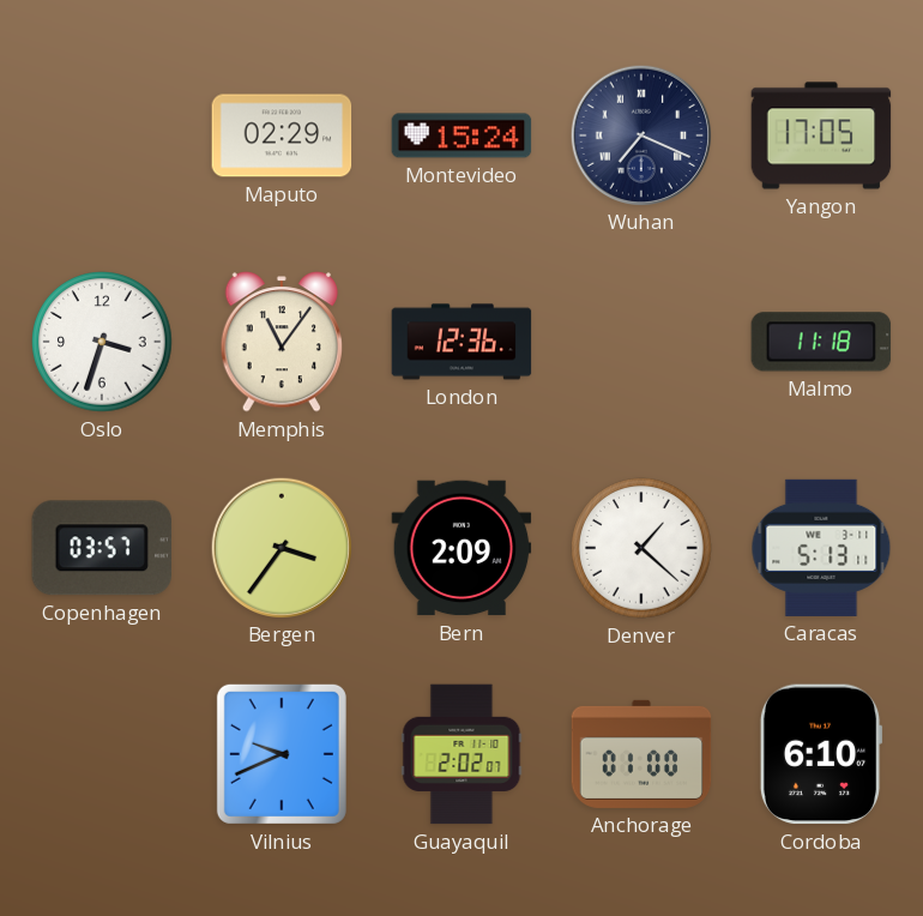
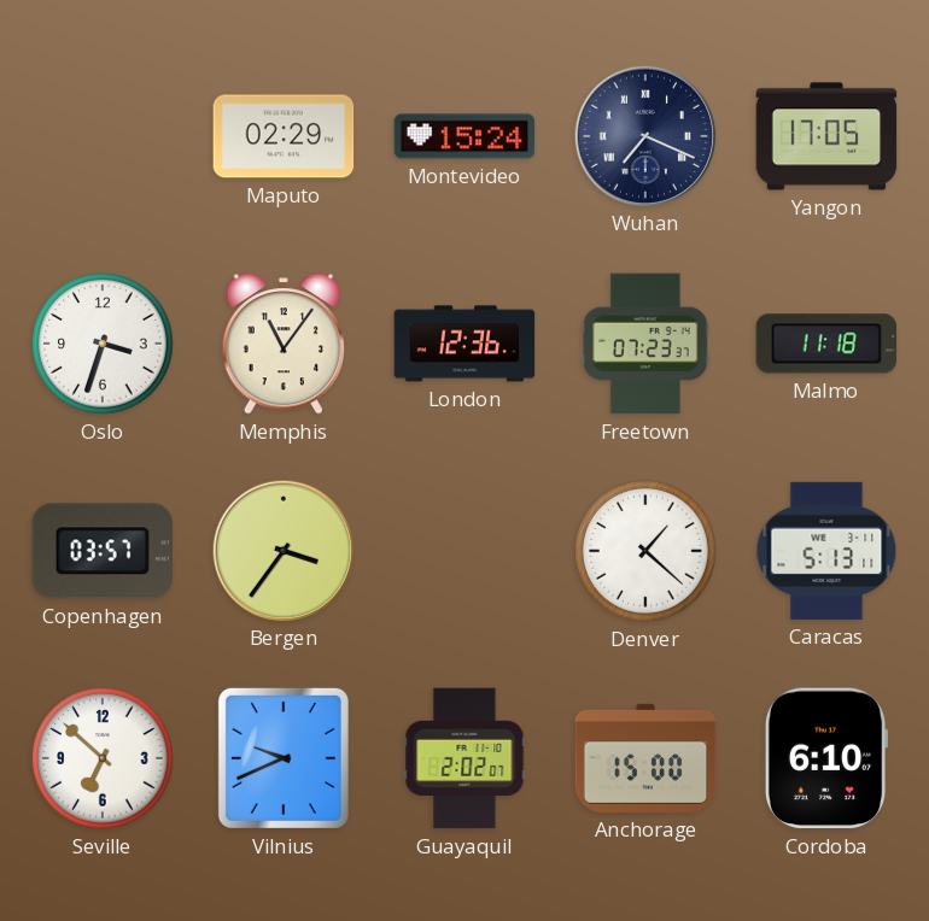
Freetown: none -> 07:23 (645, 344)
Bern: 2:09 -> none (461, 548)
Seville: none -> 6:52 (103, 758)
Anchorage: 01:00 -> 15:00 (645, 758)
